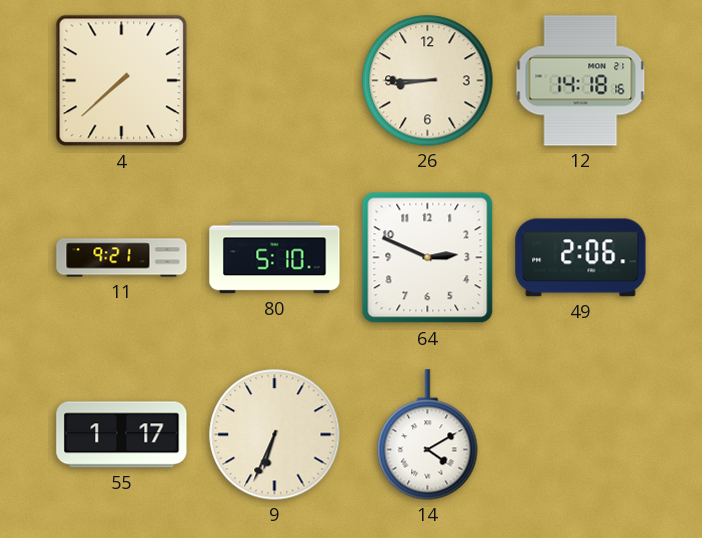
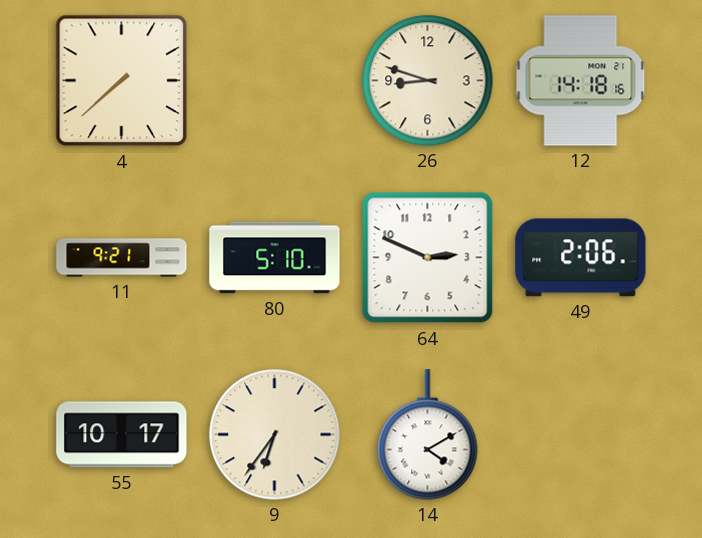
26: 8:45 -> 8:48 (428, 81)
55: 1:17 -> 10:17 (122, 435)
9: 6:34 -> 6:36 (275, 435)
